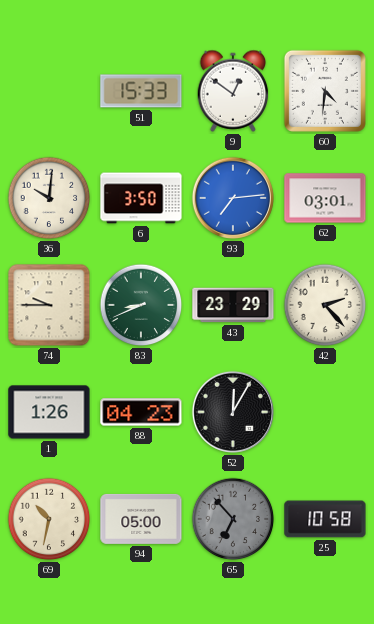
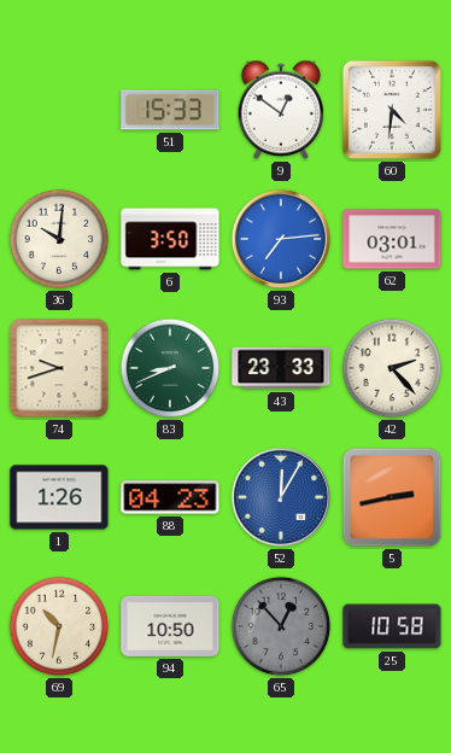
74: 9:45 -> 9:42 (59, 368)
43: 23:29 -> 23:33 (281, 368)
52 dial: black -> blue (281, 497)
5: none -> 2:43 (392, 497)
94: 05:00 -> 10:50 (170, 626)
65: 6:53 -> 12:53 (281, 626)
